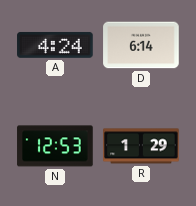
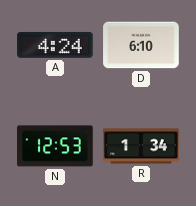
D: 6:14 -> 6:10 (141, 45)
R: 1:29 -> 1:34 (141, 146)
